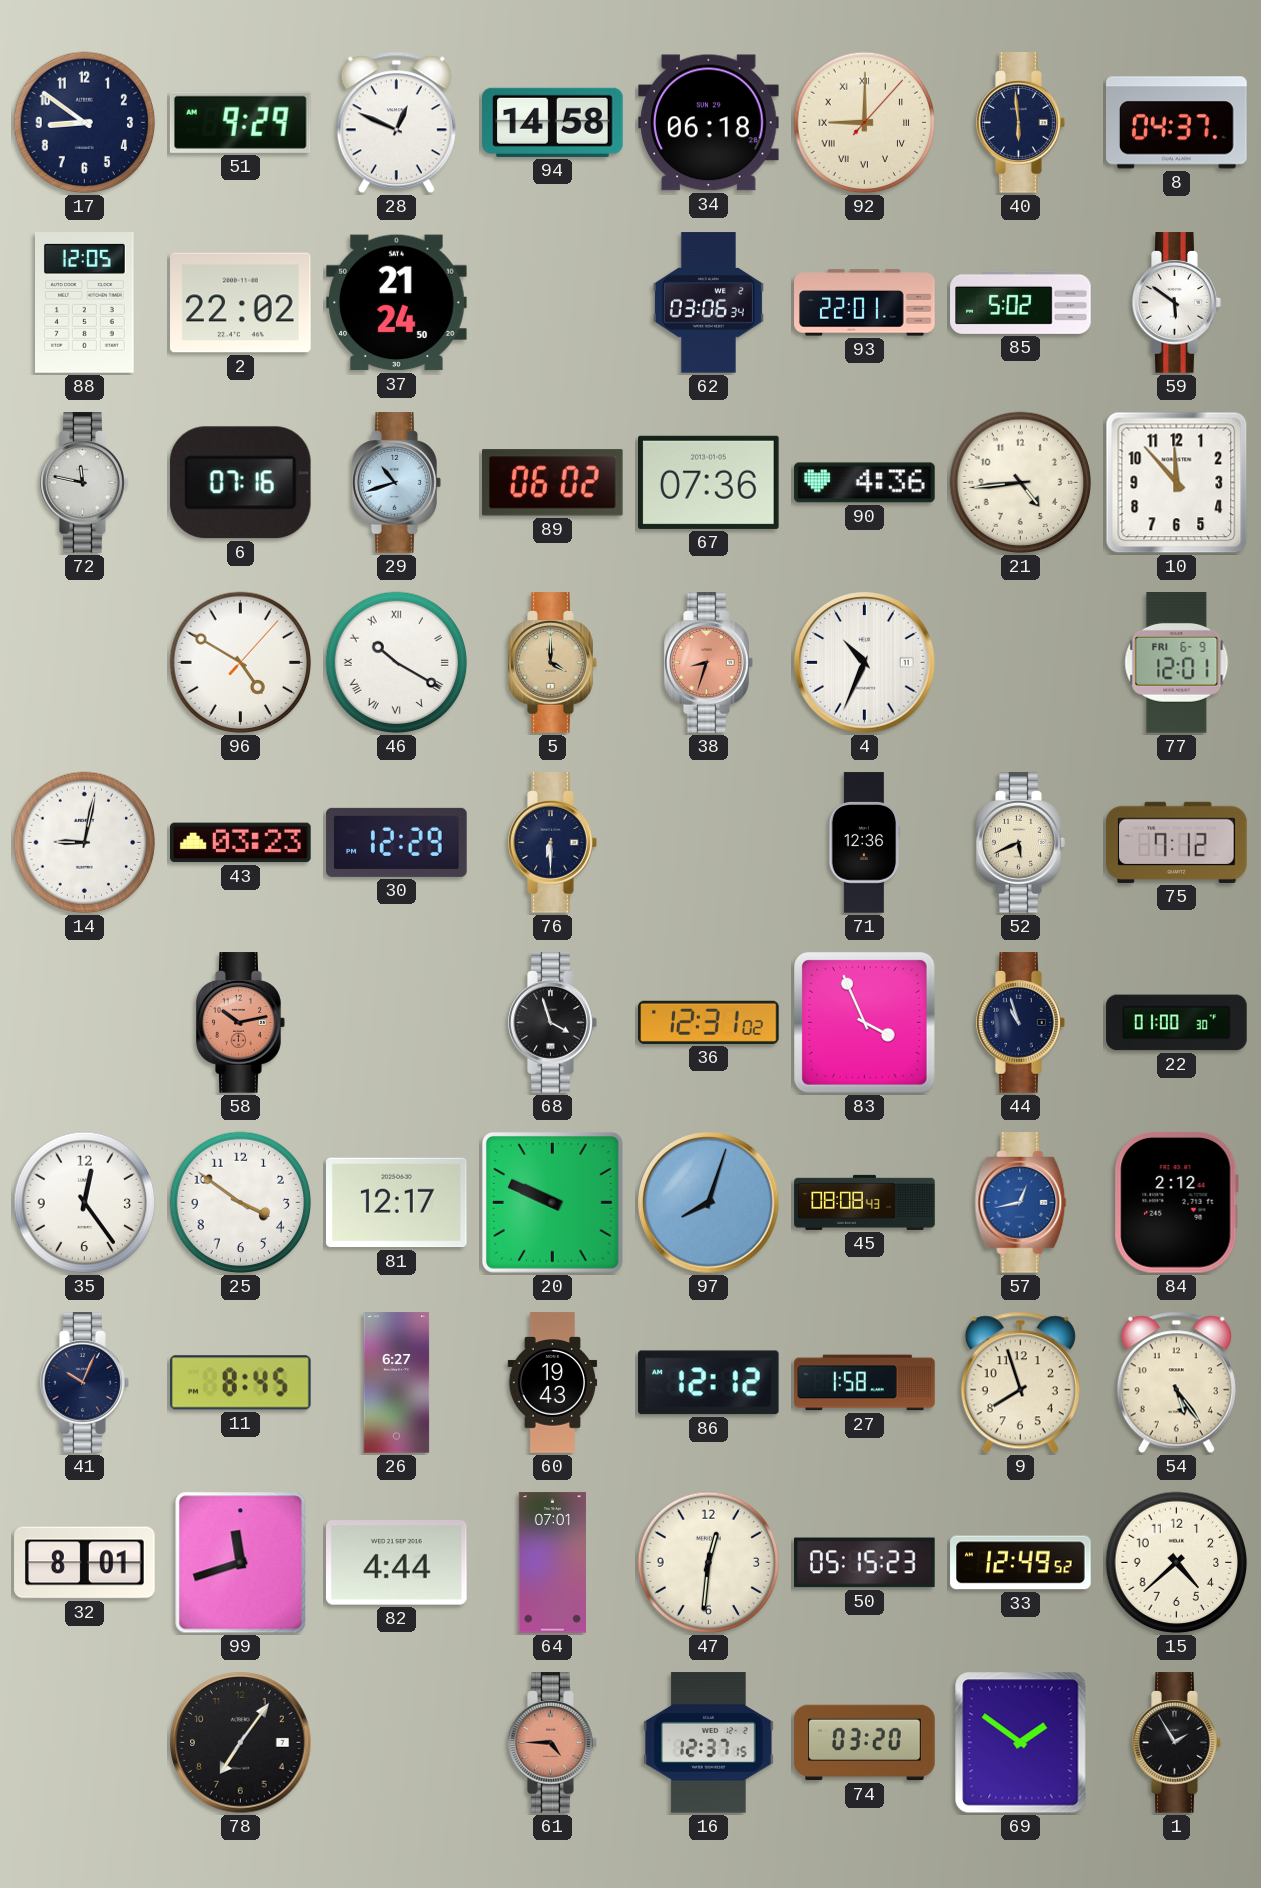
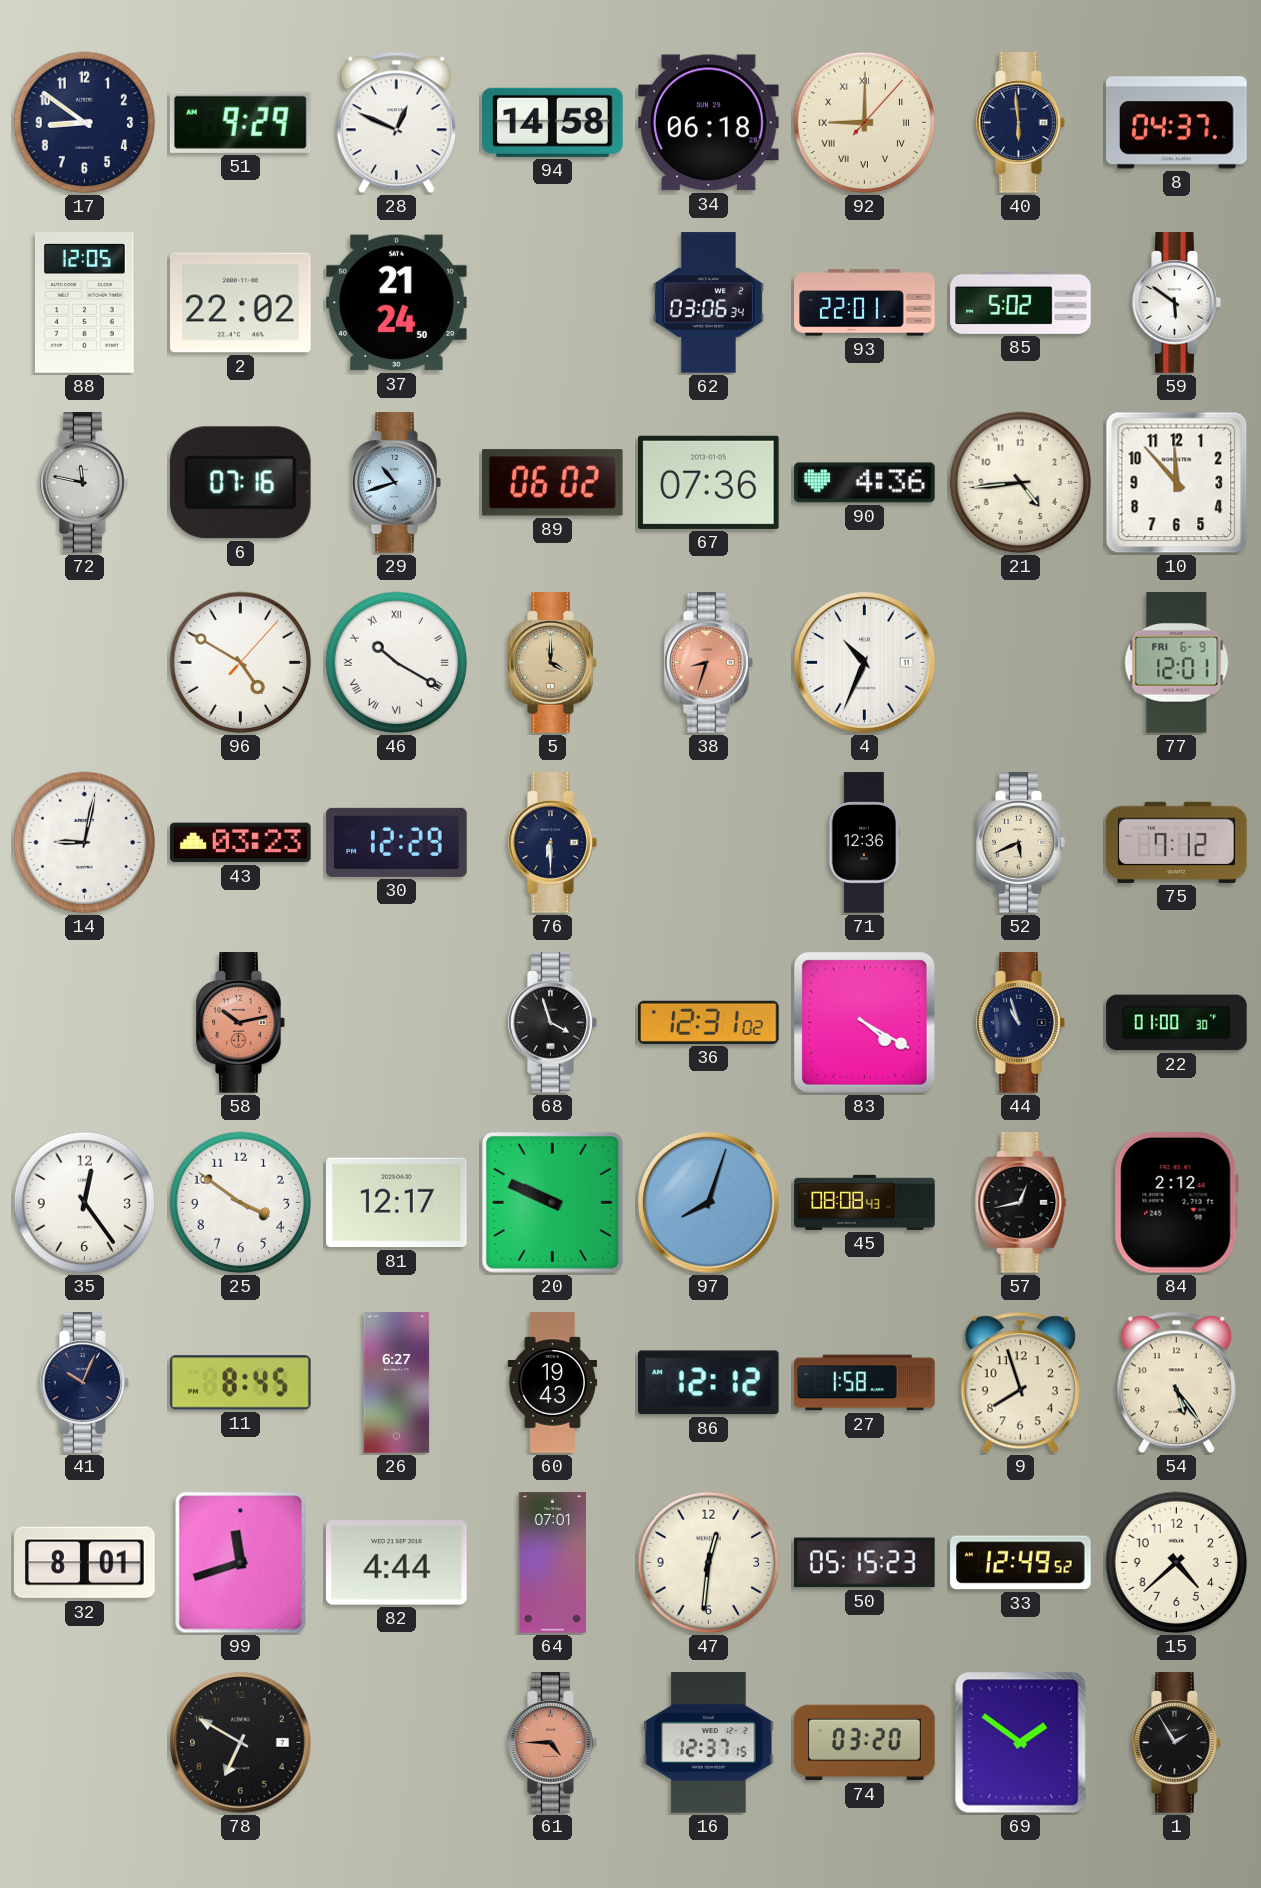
83: 3:56 -> 4:20 (865, 1023)
57 dial: blue -> black (1021, 1203)
78: 7:06 -> 6:50 (241, 1743)
